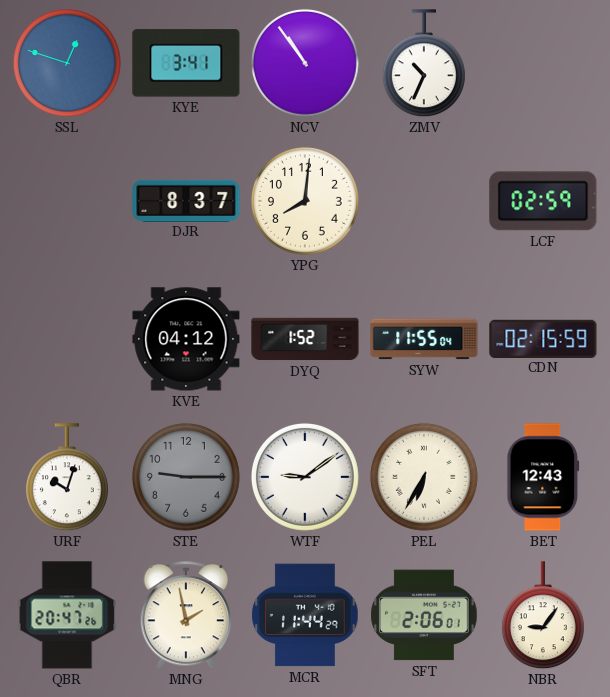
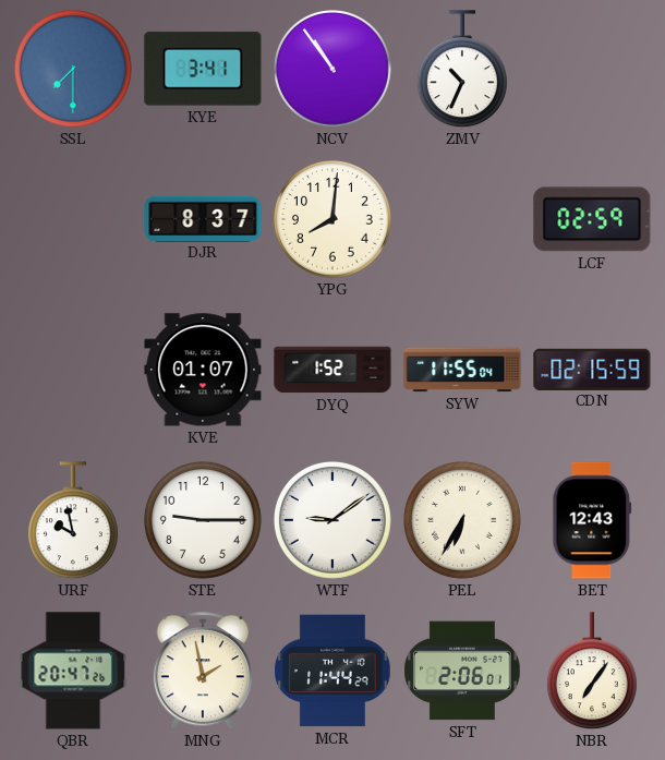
SSL: 12:48 -> 7:30 (73, 69)
KVE: 04:12 -> 01:07 (203, 370)
URF: 10:03 -> 9:58 (73, 521)
STE dial: grey -> white (203, 520)
NBR: 9:06 -> 7:06 (592, 672)
